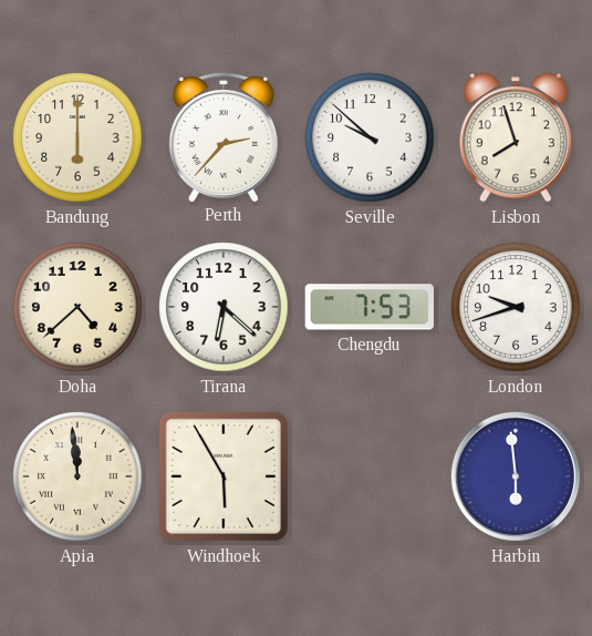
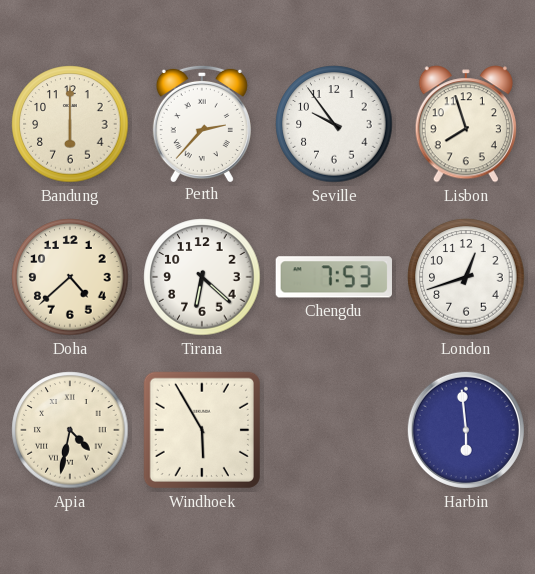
Seville: 9:52 -> 9:54 (334, 124)
London: 9:42 -> 12:42 (466, 277)
Apia: 11:59 -> 4:32 (70, 430)
